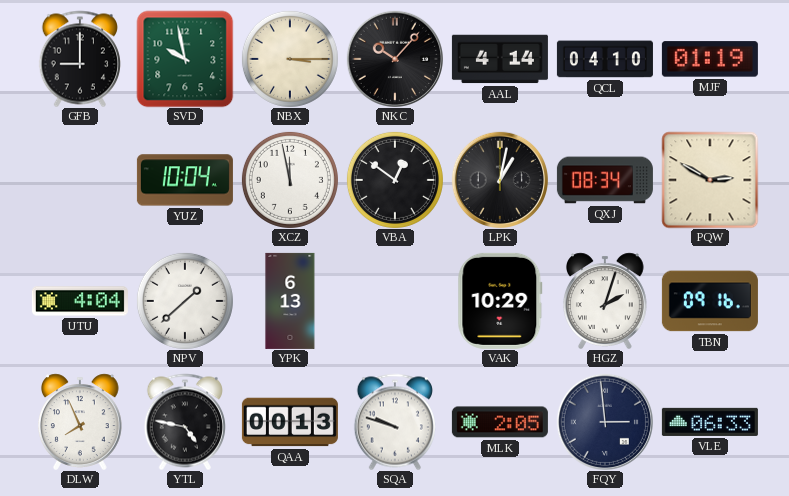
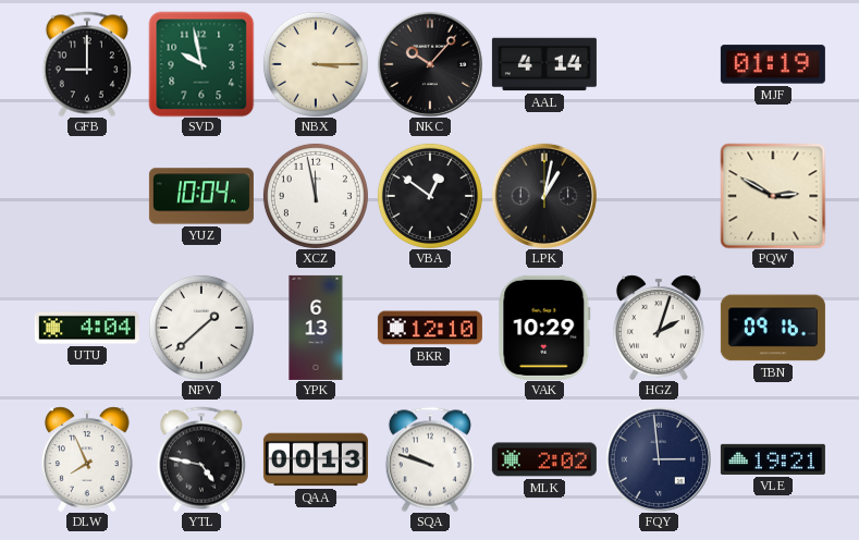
QCL: 04:10 -> none (605, 59)
QXJ: 08:34 -> none (605, 180)
BKR: none -> 12:10 (430, 328)
MLK: 2:05 -> 2:02 (544, 459)
VLE: 06:33 -> 19:21 (773, 459)
